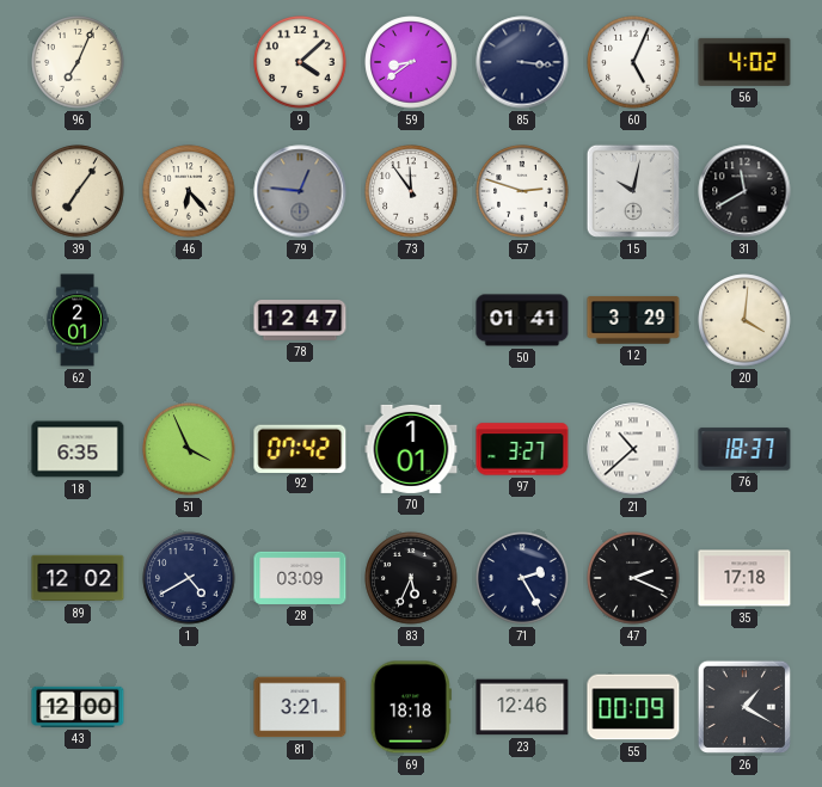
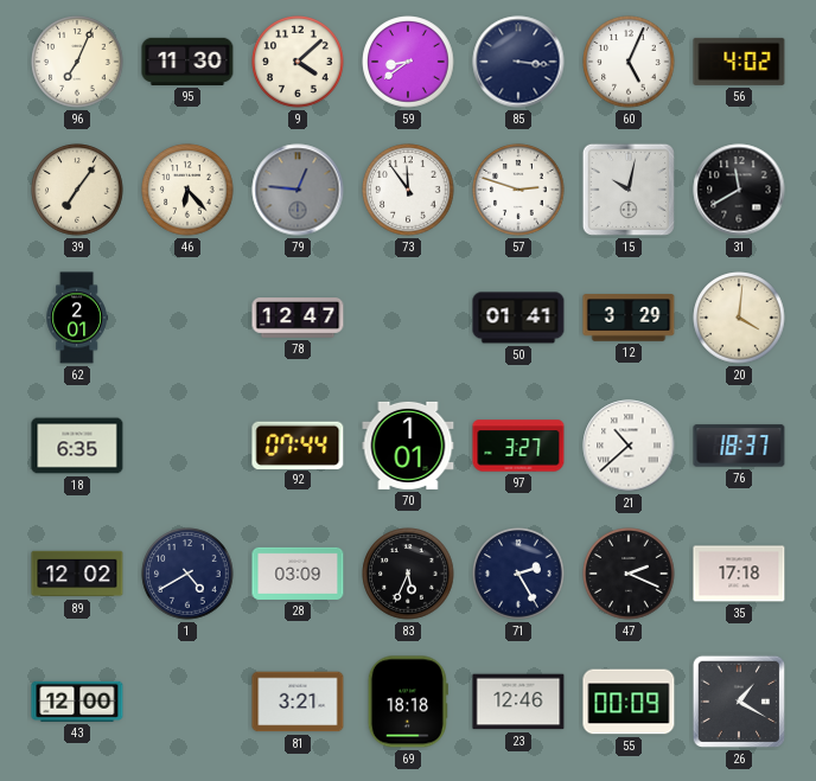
95: none -> 11:30 (187, 62)
51: 3:56 -> none (189, 449)
92: 07:42 -> 07:44 (298, 444)
